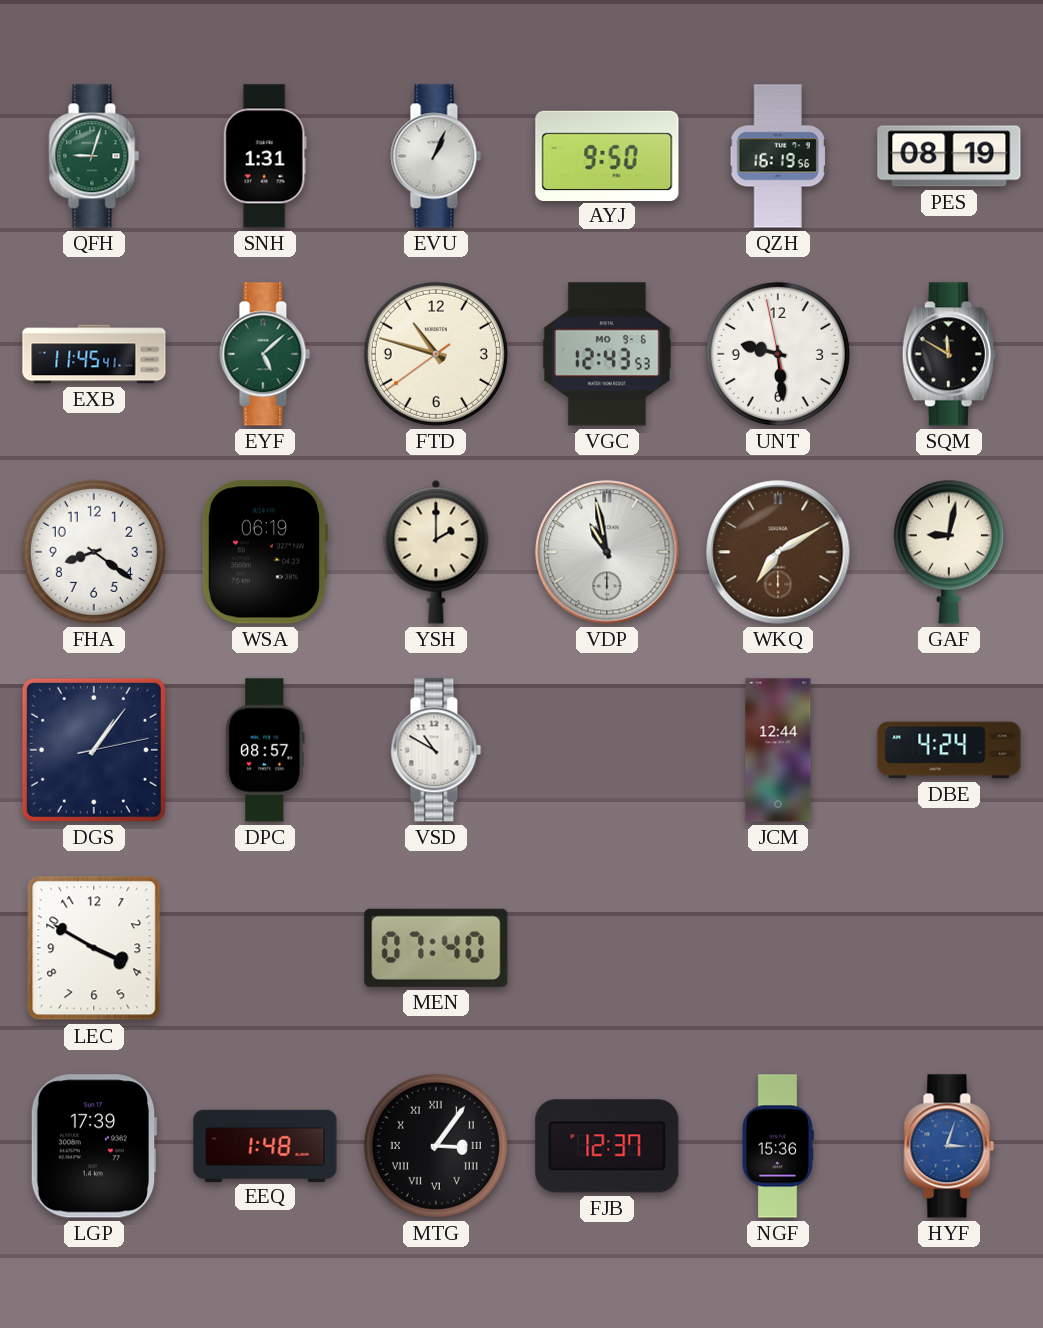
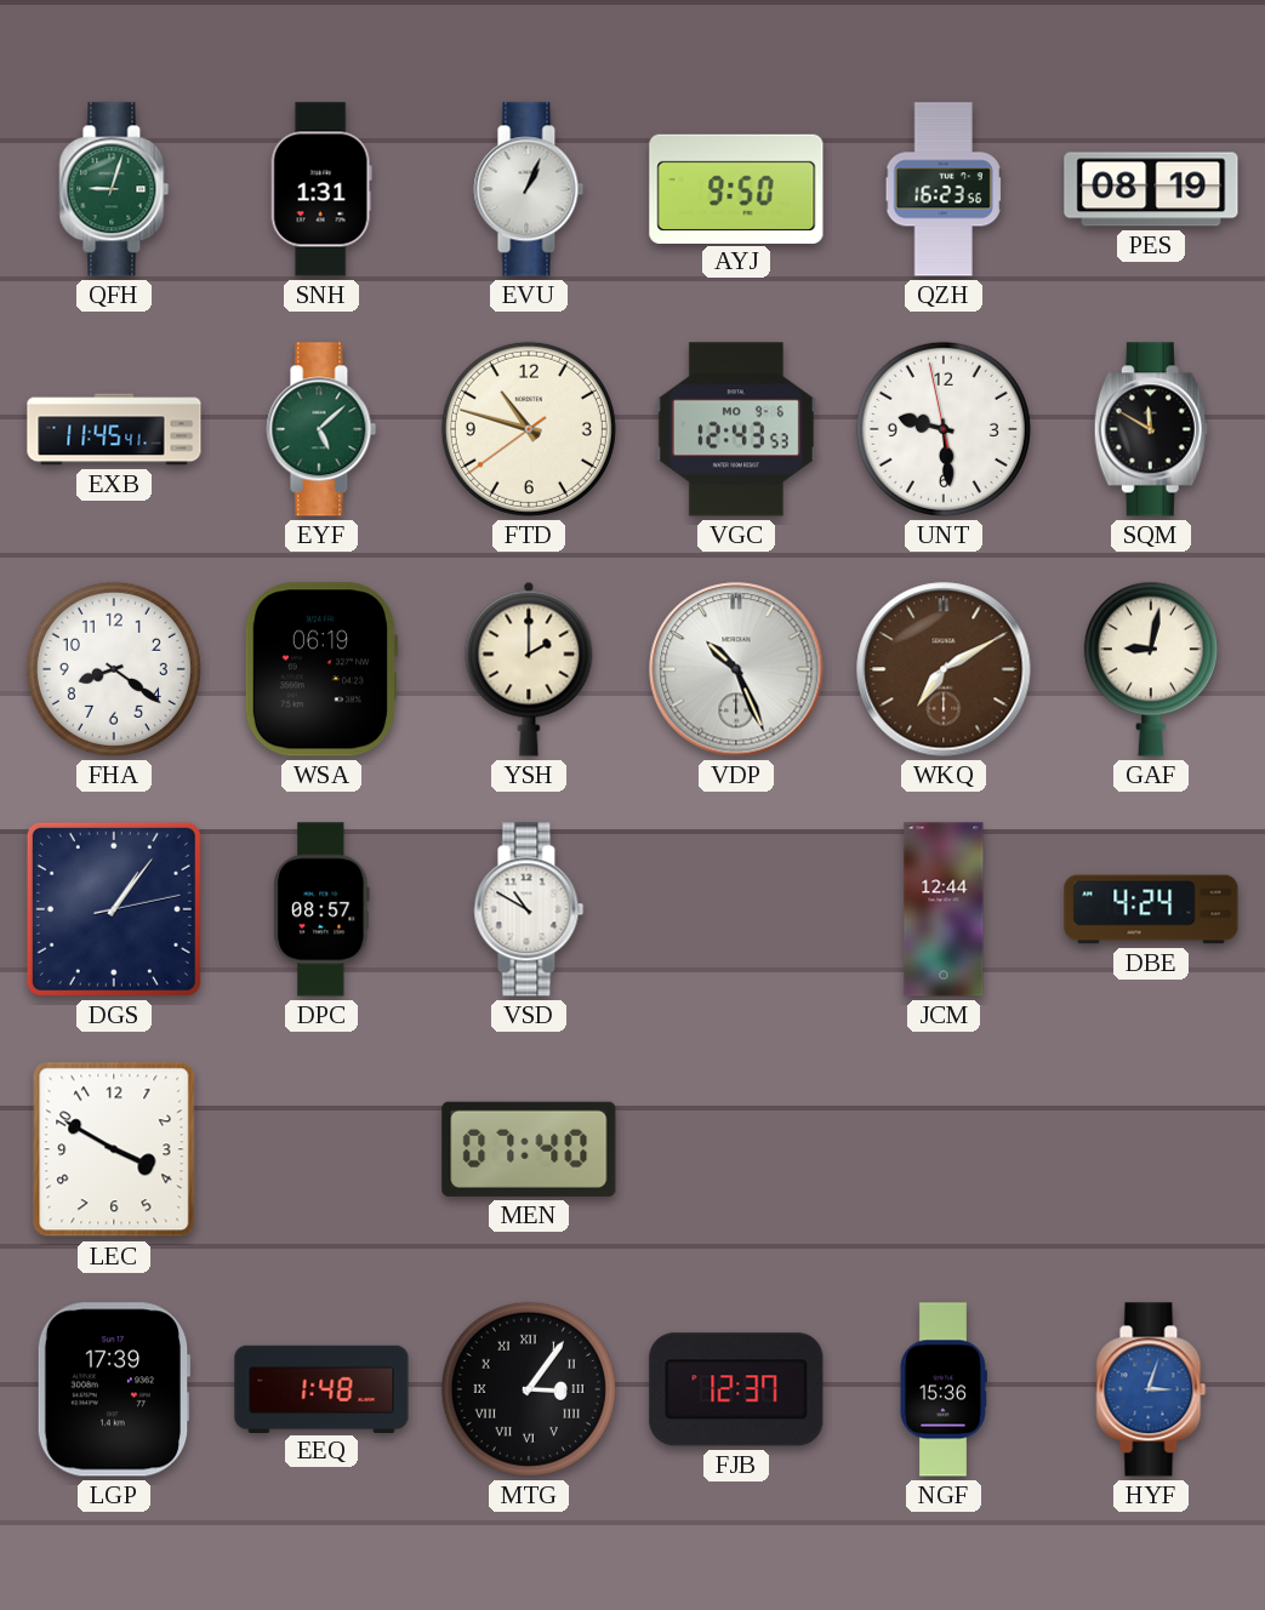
QZH: 16:19 -> 16:23 (944, 189)
VDP: 10:58 -> 10:26 (736, 669)
